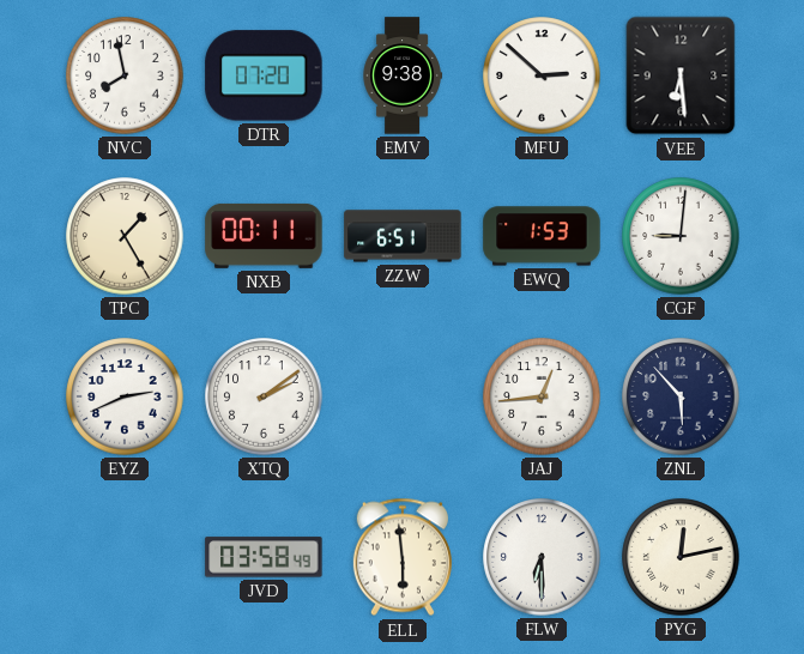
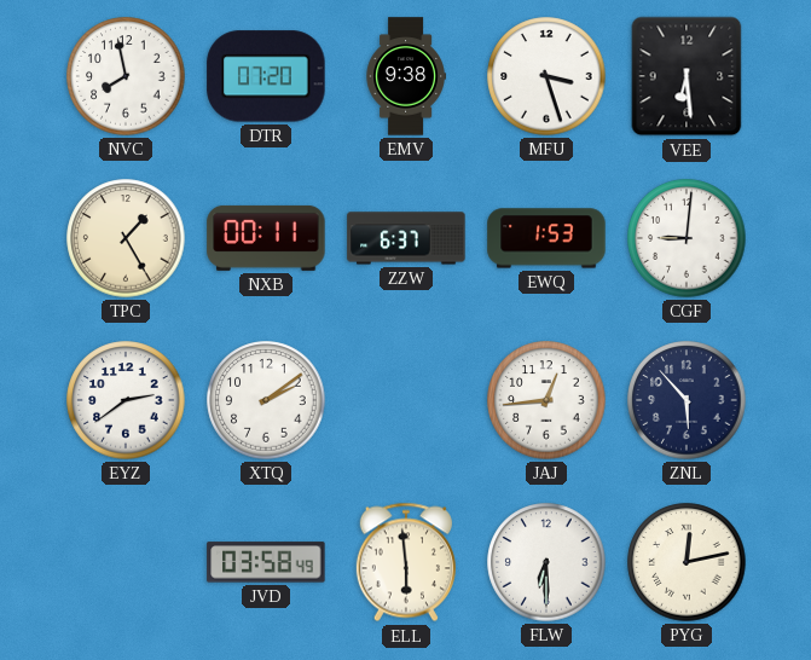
MFU: 2:52 -> 3:27 (546, 76)
ZZW: 6:51 -> 6:37 (406, 238)
EYZ: 2:41 -> 2:39 (126, 400)
